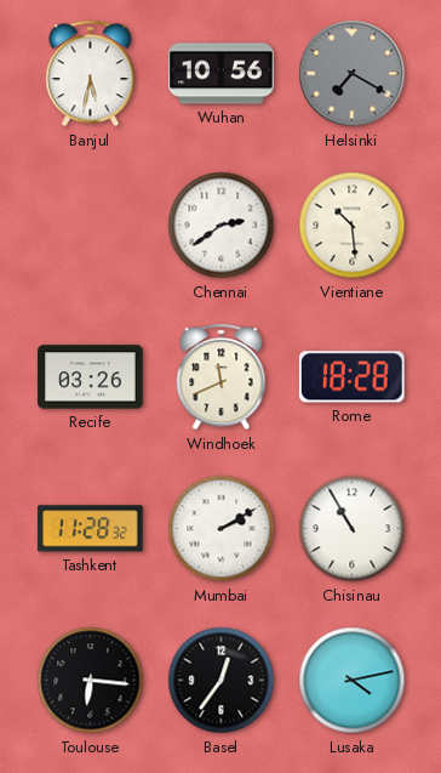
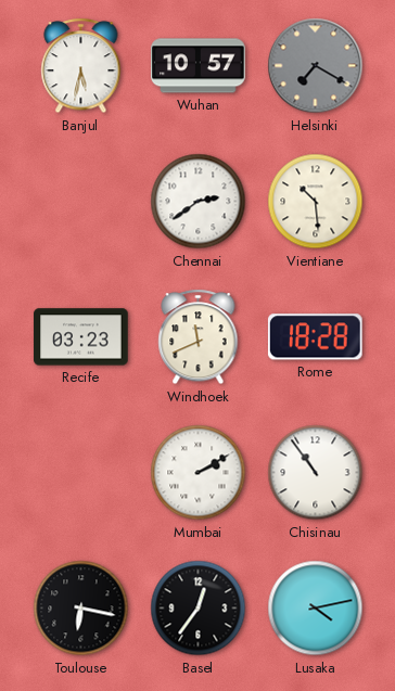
Wuhan: 10:56 -> 10:57 (199, 66)
Recife: 03:26 -> 03:23 (81, 337)
Tashkent: 11:28 -> none (91, 529)
Chisinau: 10:55 -> 10:54 (316, 473)
Toulouse: 6:16 -> 6:17 (81, 609)
